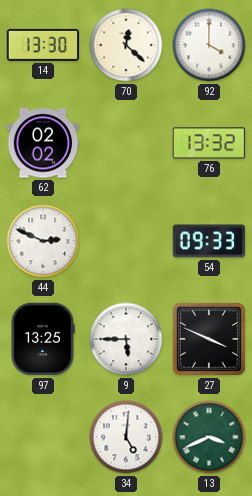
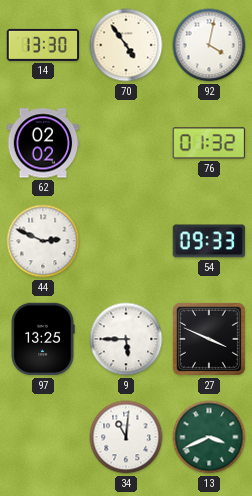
70: 12:22 -> 4:54 (126, 45)
92: 4:00 -> 4:02 (209, 45)
76: 13:32 -> 01:32 (209, 143)
34: 5:01 -> 11:01 (126, 437)
